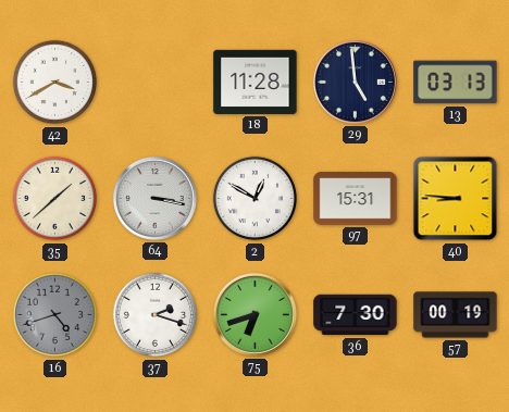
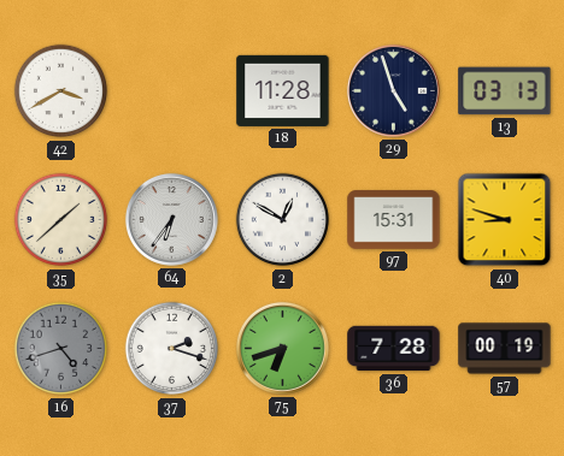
29: 4:59 -> 4:57 (393, 90)
64: 3:17 -> 6:36 (171, 219)
40: 8:46 -> 8:48 (505, 220)
36: 7:30 -> 7:28 (394, 349)
